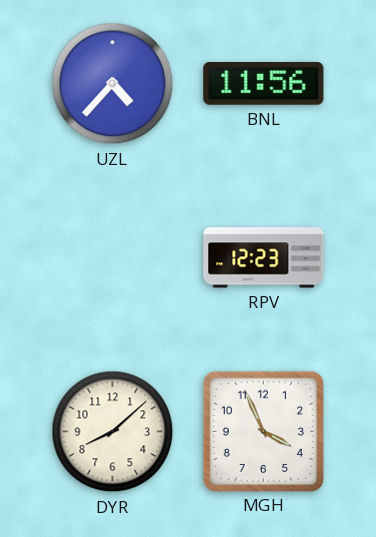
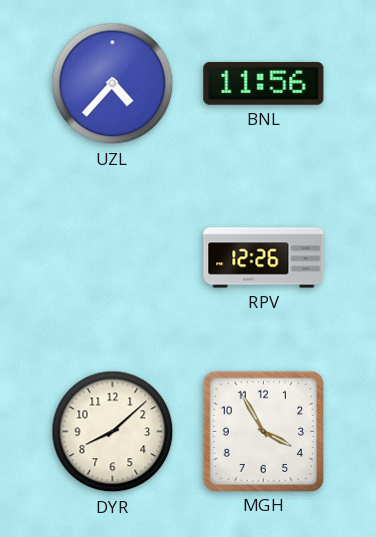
RPV: 12:23 -> 12:26 (264, 258)
MGH: 3:56 -> 3:55 (263, 431)
